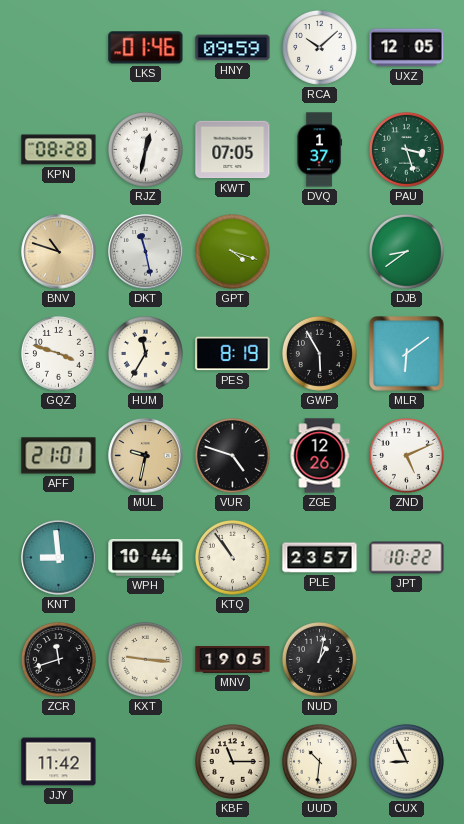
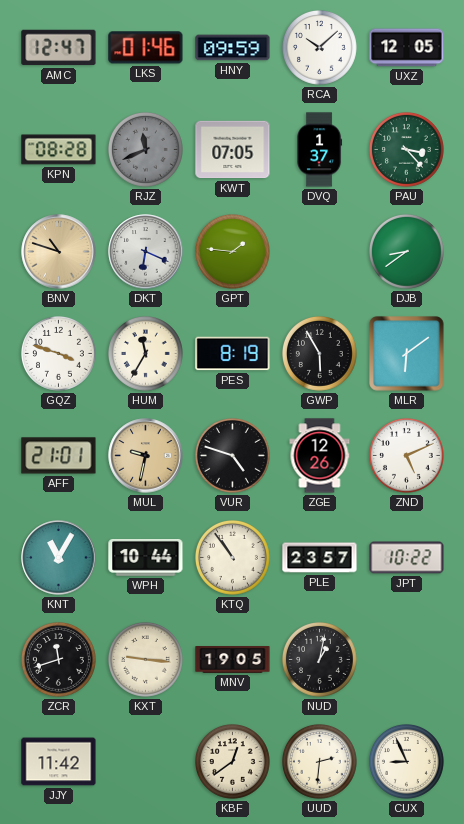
AMC: none -> 12:47 (59, 48)
RJZ: 12:32 -> 11:41 (146, 150)
RJZ dial: white -> grey (146, 150)
PAU: 3:27 -> 3:23 (407, 150)
DKT: 11:28 -> 6:19 (146, 252)
GPT: 4:18 -> 1:46 (233, 252)
KNT: 8:59 -> 11:05 (59, 558)
KBF: 11:15 -> 12:39 (233, 762)
UUD: 10:31 -> 2:31 (320, 762)
